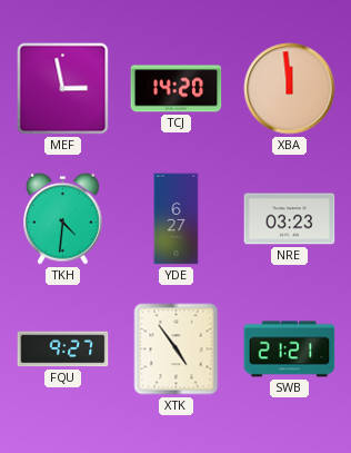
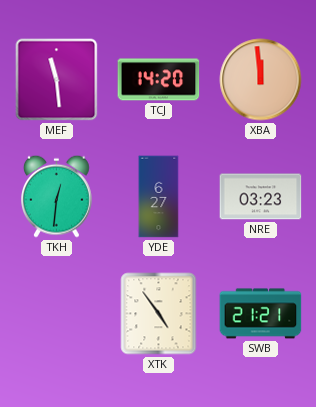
MEF: 2:58 -> 11:29 (57, 80)
TKH: 4:31 -> 12:31 (57, 196)
FQU: 9:27 -> none (63, 349)
